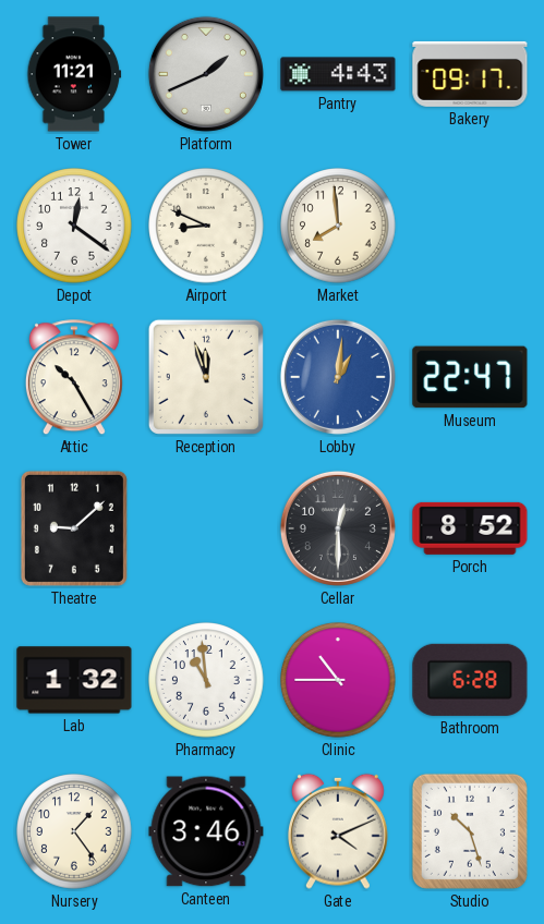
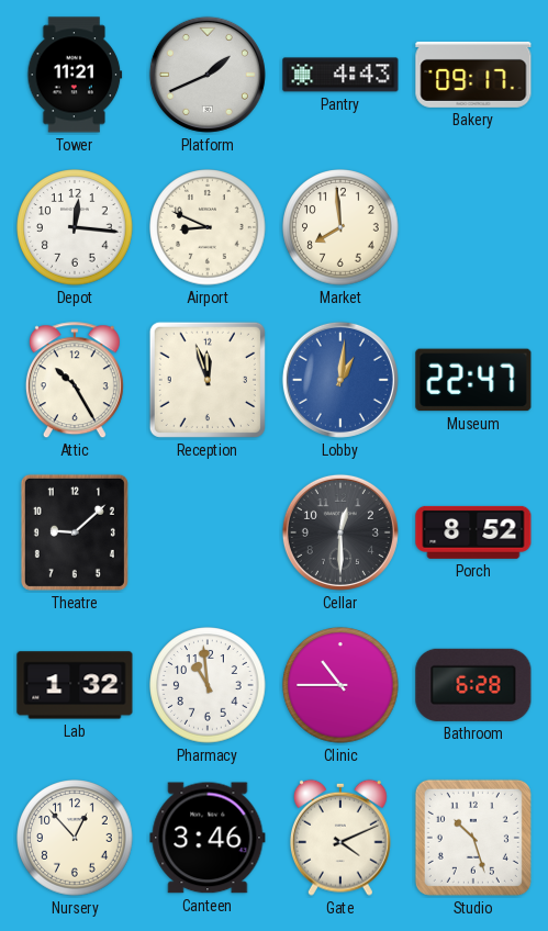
Depot: 12:21 -> 12:16 (75, 227)
Nursery: 1:24 -> 12:53 (75, 838)
